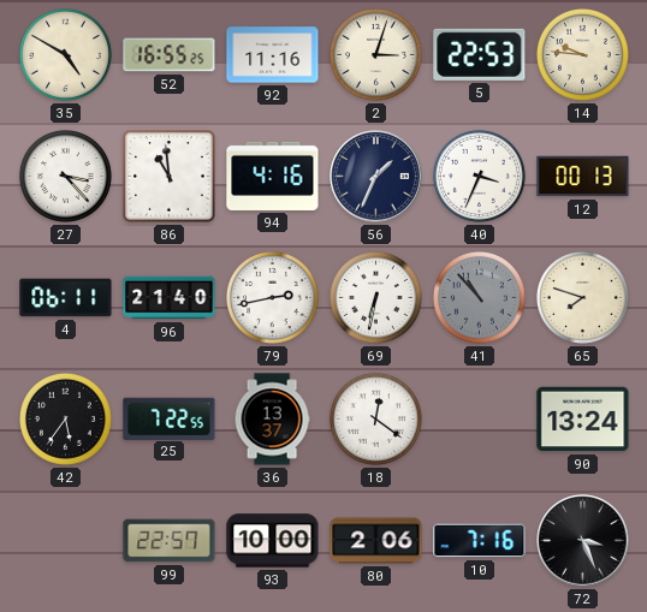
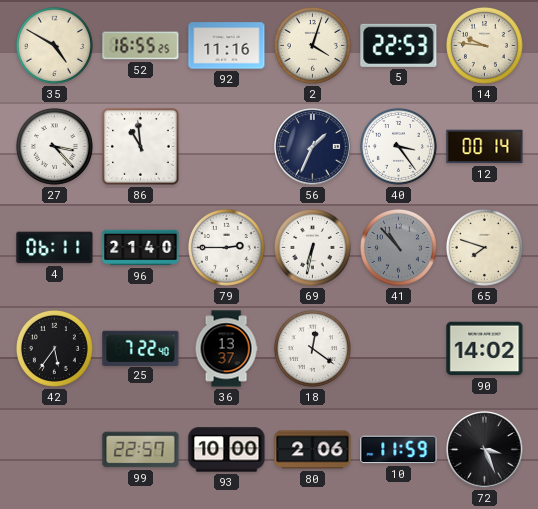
2: 3:03 -> 4:03 (312, 45)
94: 4:16 -> none (273, 176)
40: 3:34 -> 3:24 (398, 146)
12: 00:13 -> 00:14 (485, 147)
79: 2:43 -> 2:45 (226, 247)
25: 7:22:55 -> 7:22:40 (141, 348)
90: 13:24 -> 14:02 (485, 349)
10: 7:16 -> 11:59 (399, 450)
